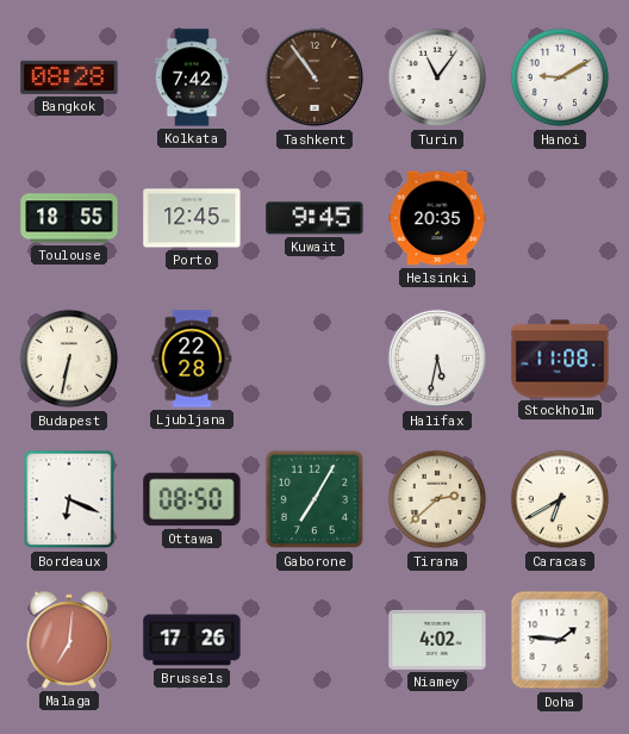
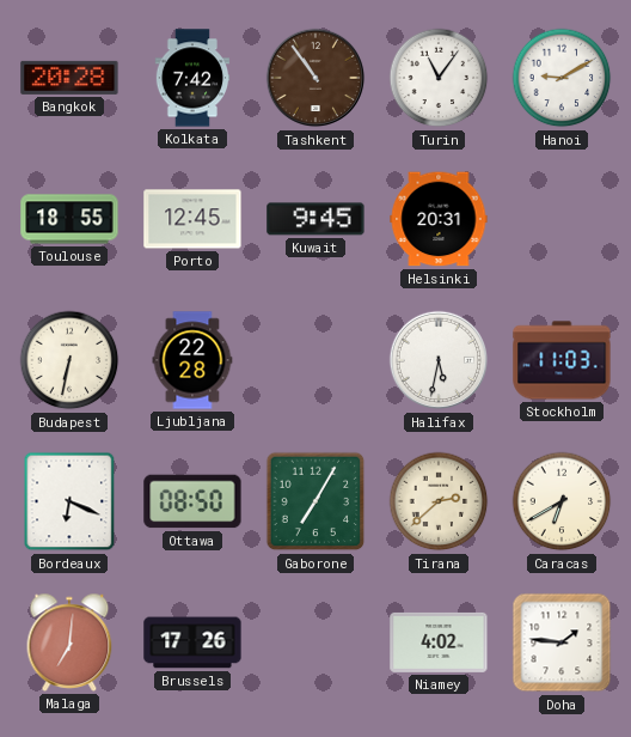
Bangkok: 08:28 -> 20:28 (69, 78)
Helsinki: 20:35 -> 20:31 (439, 219)
Stockholm: 11:08 -> 11:03 (562, 360)
